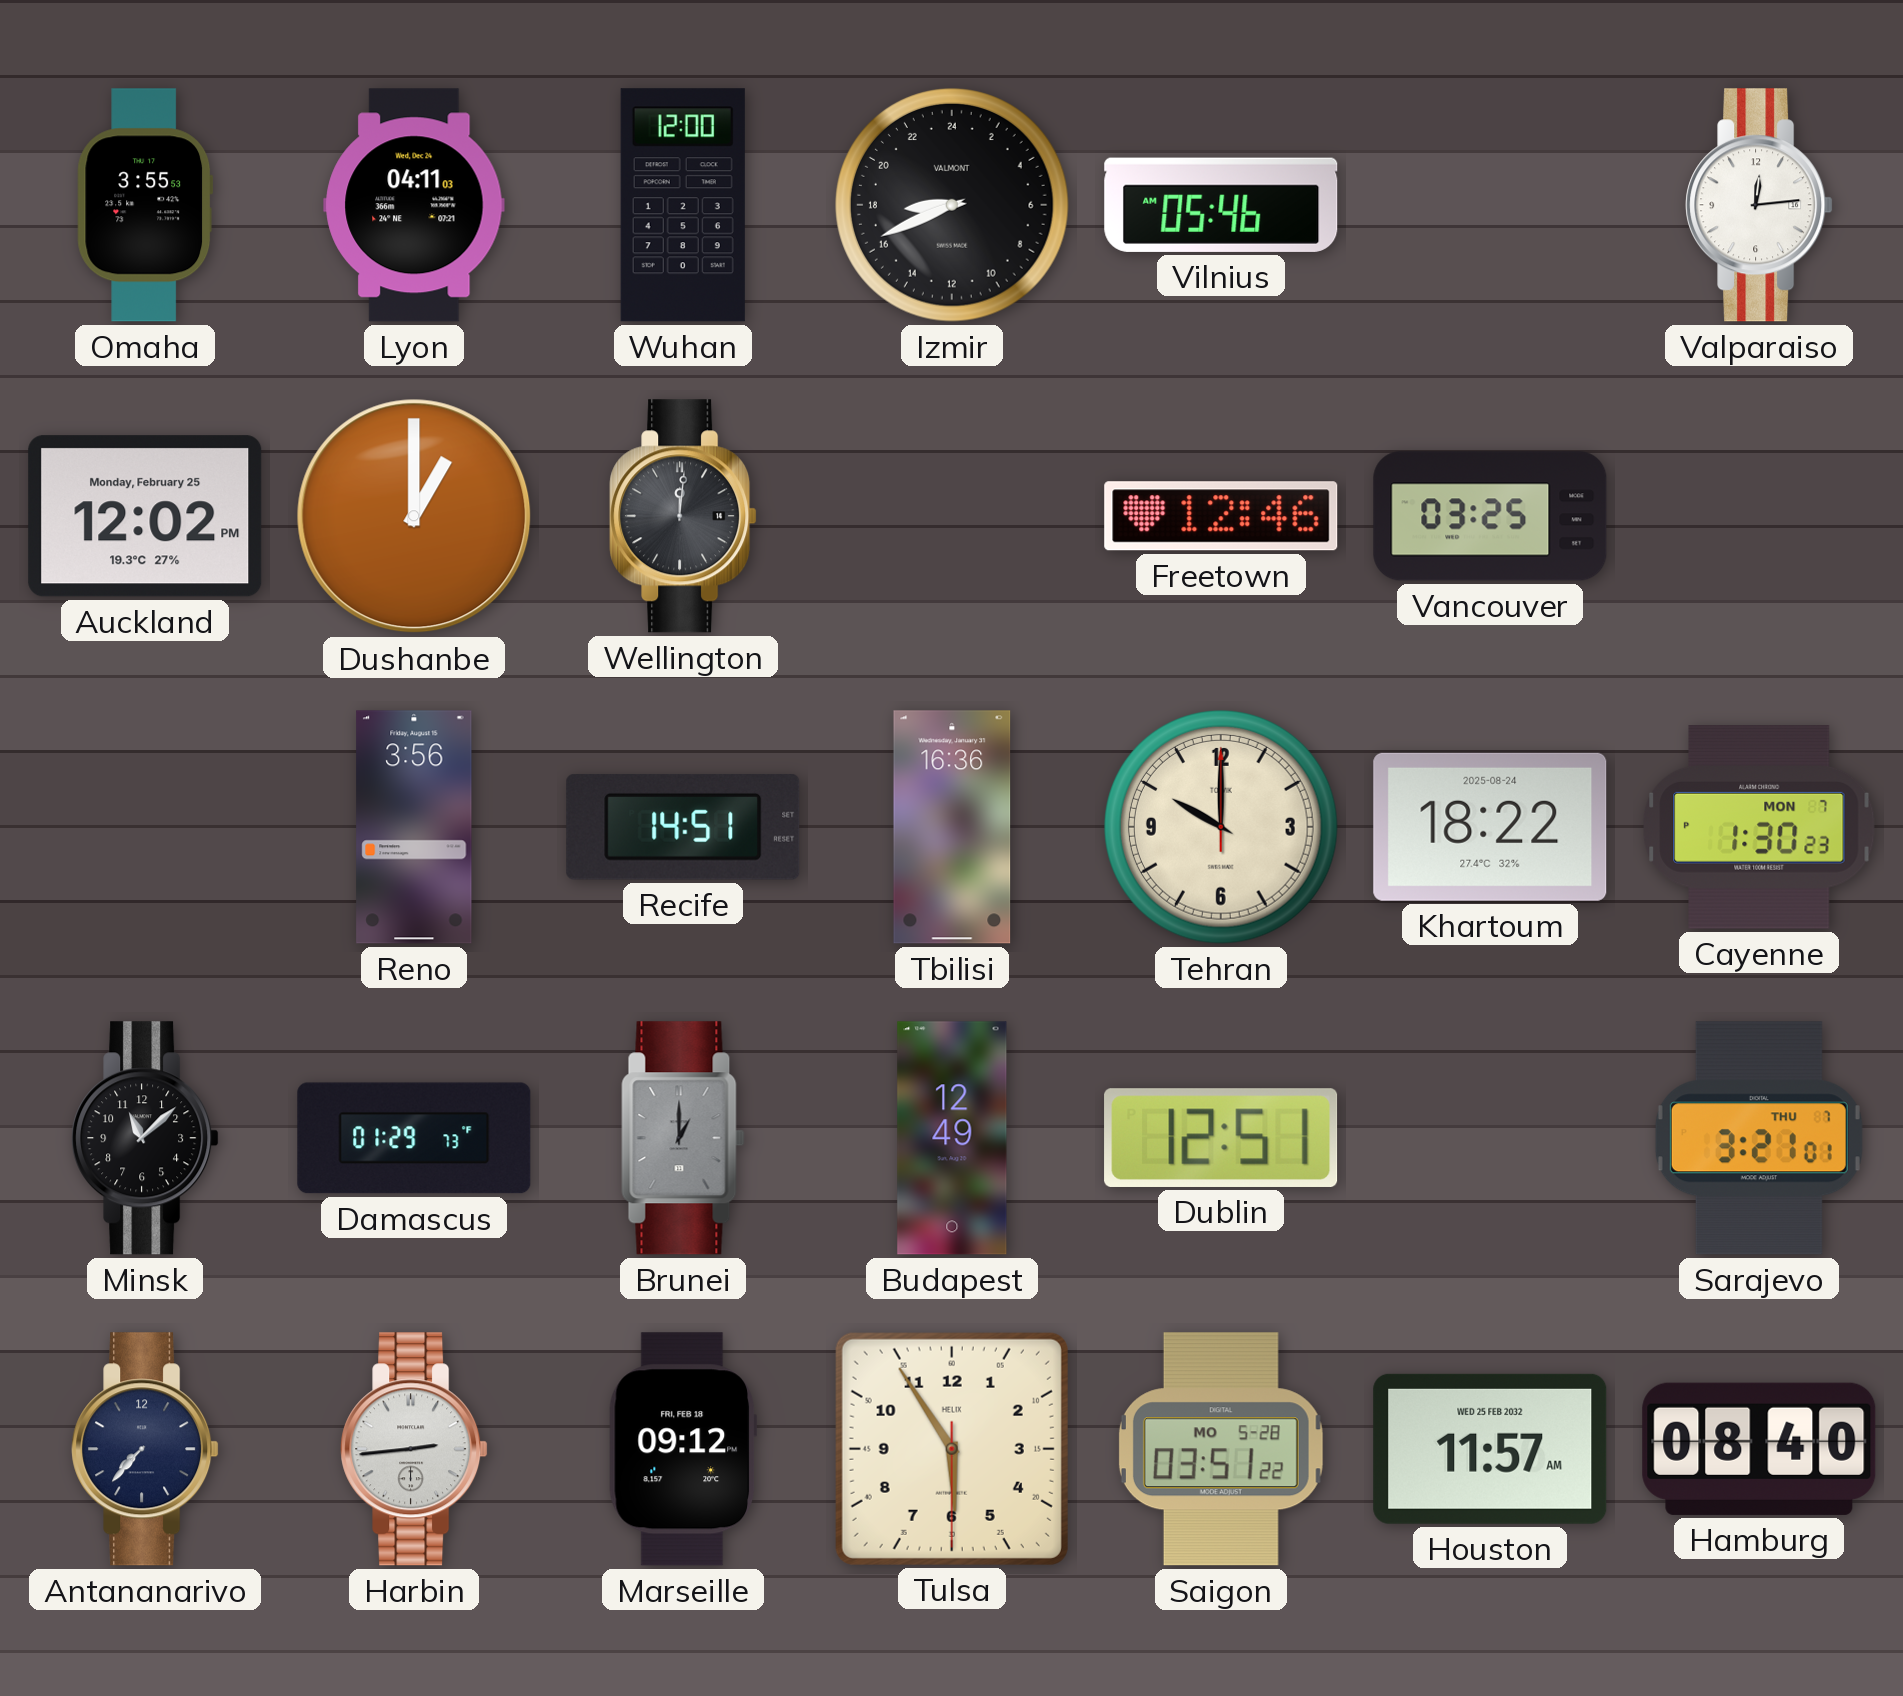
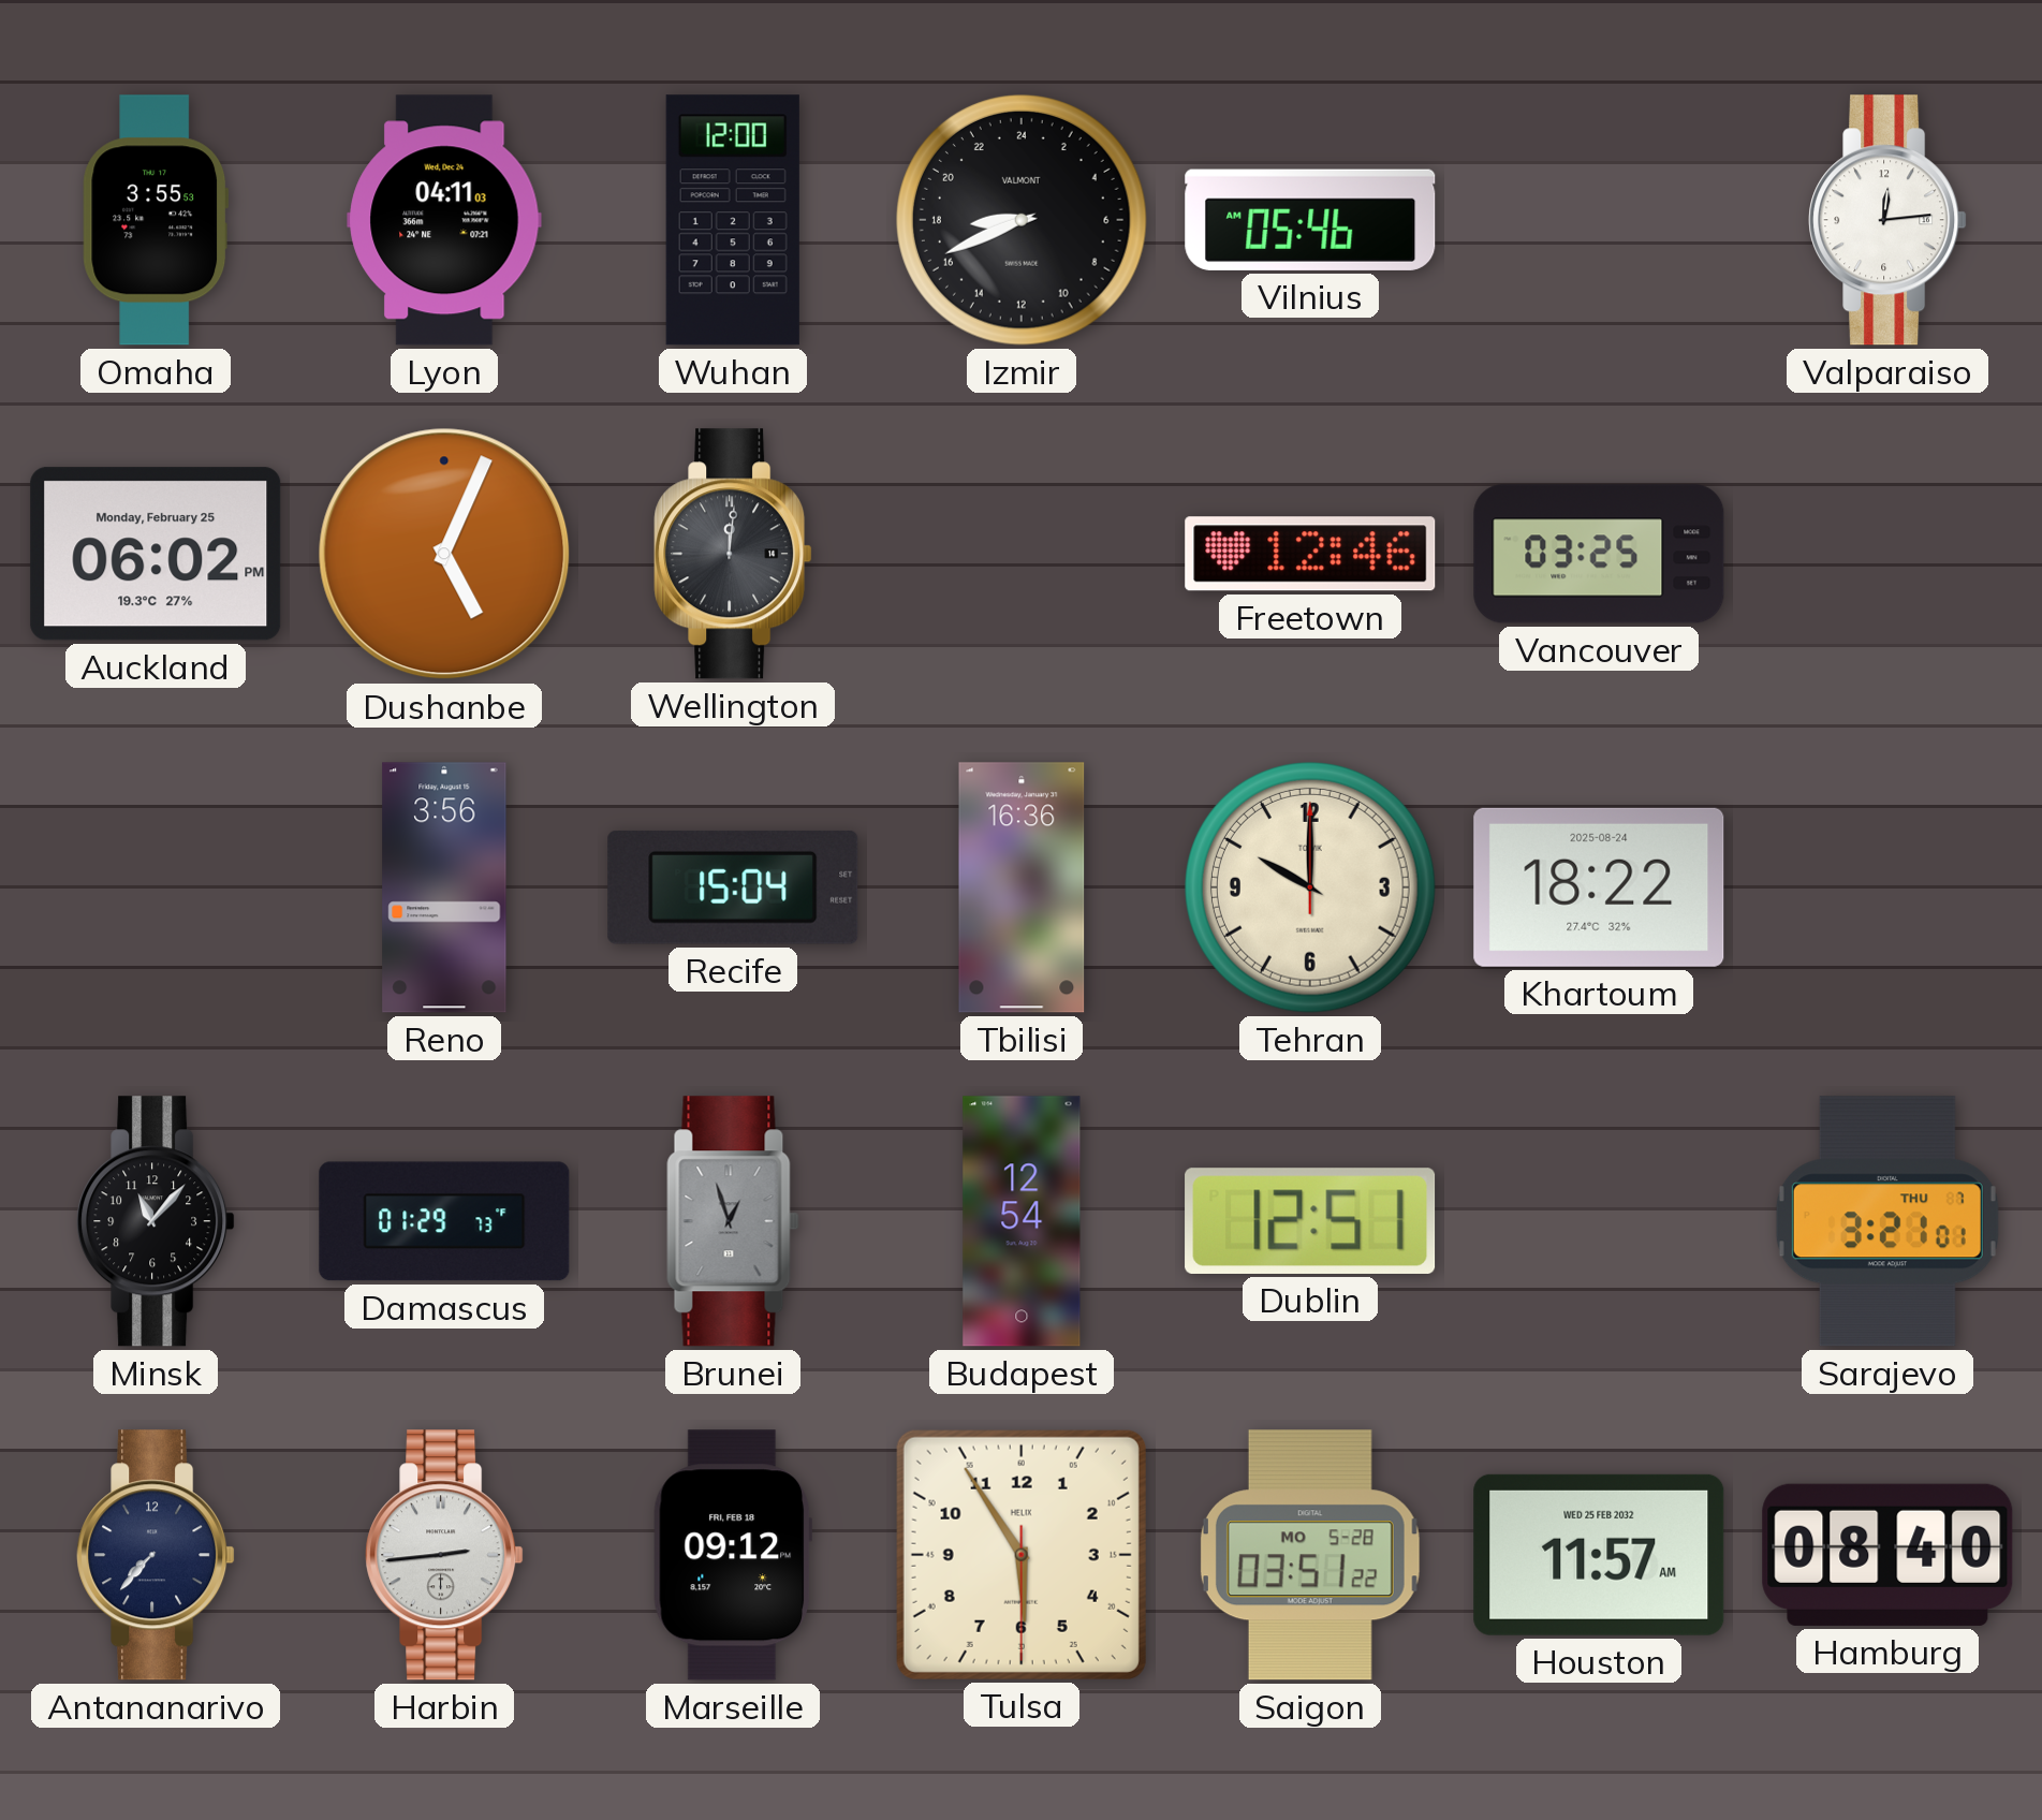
Auckland: 12:02 -> 06:02 (156, 554)
Dushanbe: 1:00 -> 5:04 (444, 554)
Recife: 14:51 -> 15:04 (733, 887)
Cayenne: 1:30 -> none (1759, 827)
Minsk: 11:08 -> 11:07 (156, 1221)
Brunei: 1:00 -> 12:57 (733, 1221)
Budapest: 12:49 -> 12:54 (1022, 1221)
